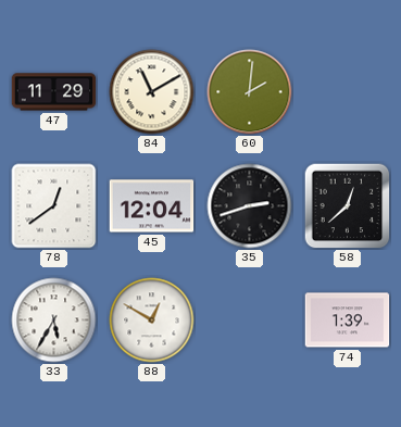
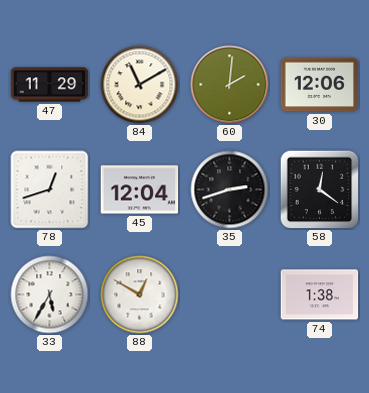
30: none -> 12:06 (320, 85)
78: 12:39 -> 12:42 (50, 190)
58: 12:38 -> 12:21 (320, 190)
74: 1:39 -> 1:38 (320, 295)
